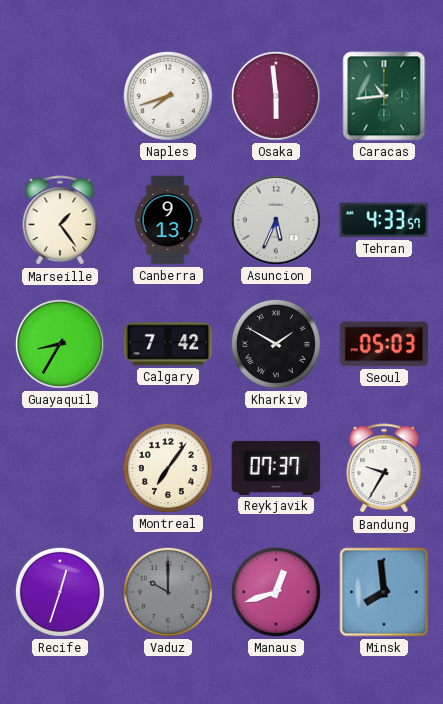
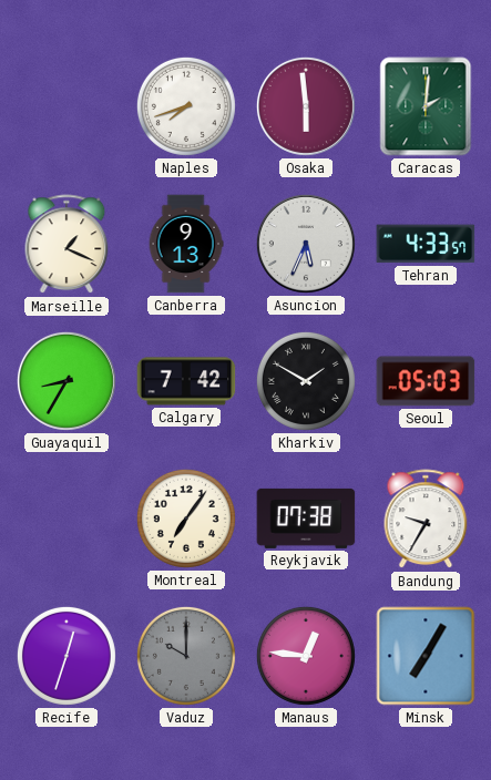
Caracas: 10:44 -> 2:01 (426, 106)
Marseille: 1:24 -> 1:19 (67, 245)
Reykjavik: 07:37 -> 07:38 (306, 519)
Manaus: 12:42 -> 12:46 (306, 656)
Minsk: 7:59 -> 7:05 (426, 656)
